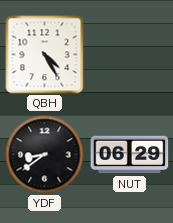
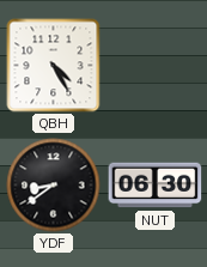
NUT: 06:29 -> 06:30 (156, 186)
